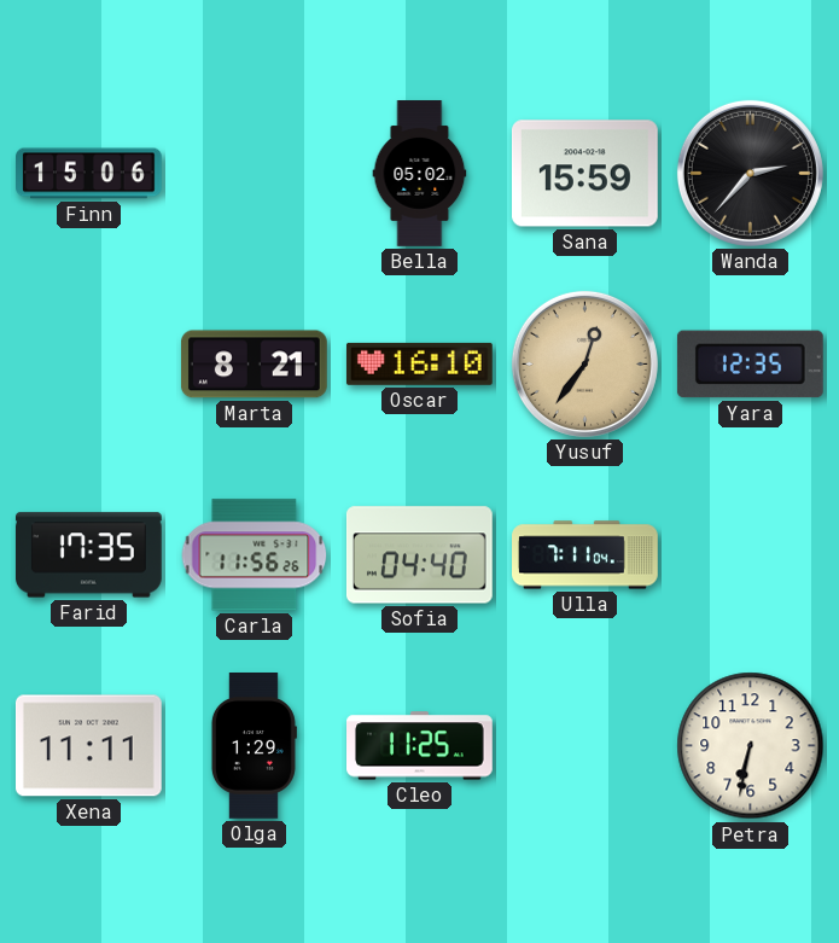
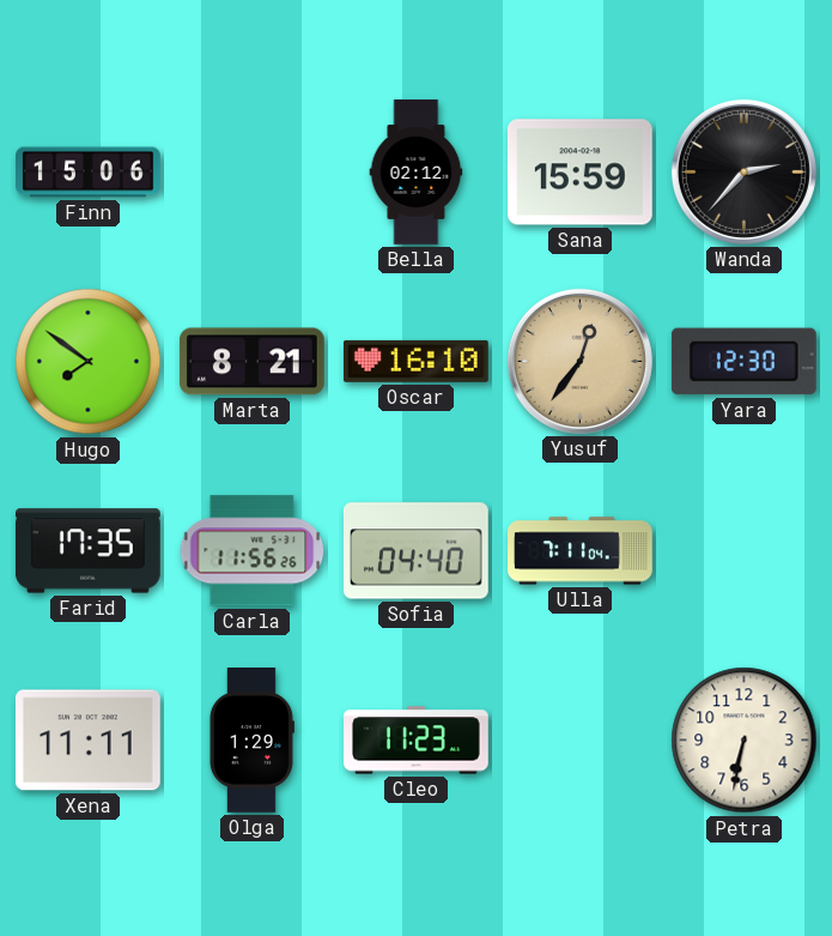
Bella: 05:02 -> 02:12 (417, 173)
Hugo: none -> 7:51 (89, 362)
Yara: 12:35 -> 12:30 (743, 362)
Cleo: 11:25 -> 11:23 (417, 741)
